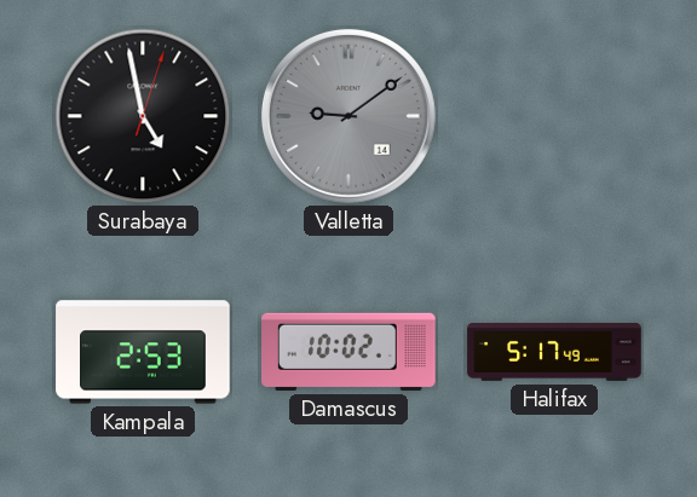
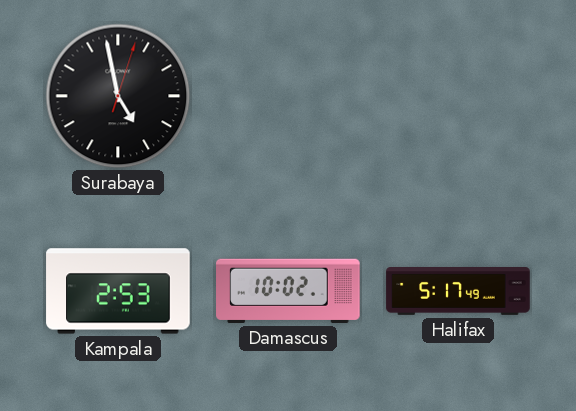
Valletta: 9:09 -> none (348, 116)
